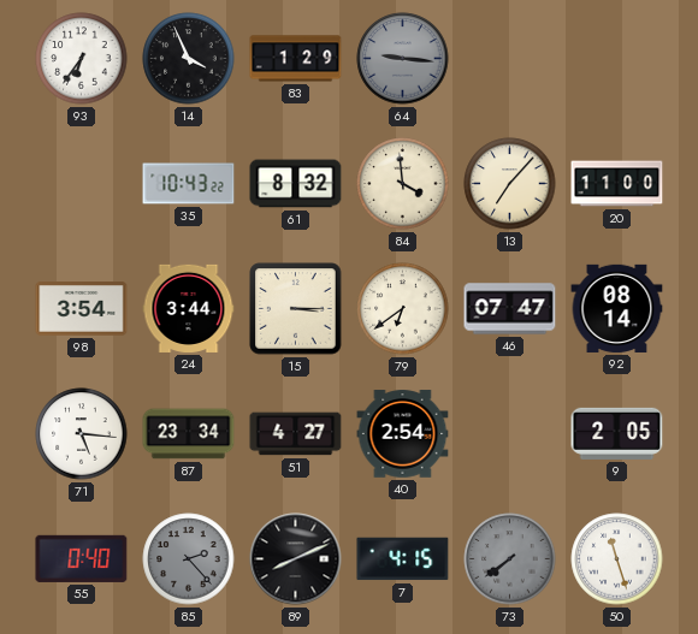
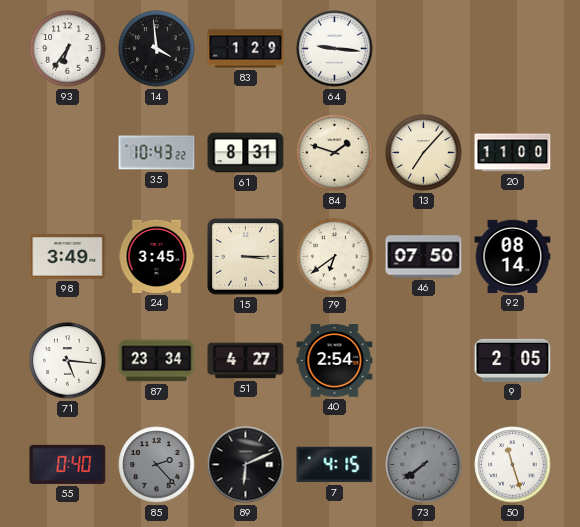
14: 3:56 -> 3:59 (157, 49)
64 dial: grey -> white (335, 49)
61: 8:32 -> 8:31 (246, 153)
84: 3:59 -> 1:48 (335, 153)
98: 3:54 -> 3:49 (68, 257)
24: 3:44 -> 3:45 (157, 256)
46: 07:47 -> 07:50 (424, 257)
89: 8:11 -> 6:11 (246, 465)
